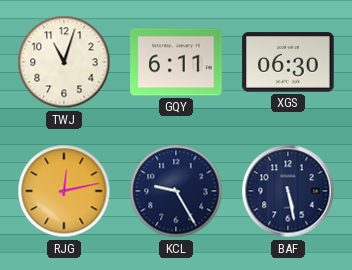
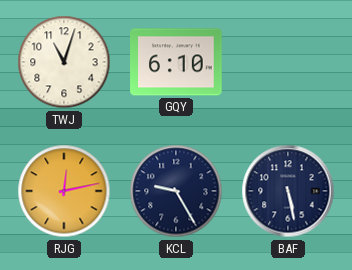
GQY: 6:11 -> 6:10 (176, 62)
XGS: 06:30 -> none (288, 62)
